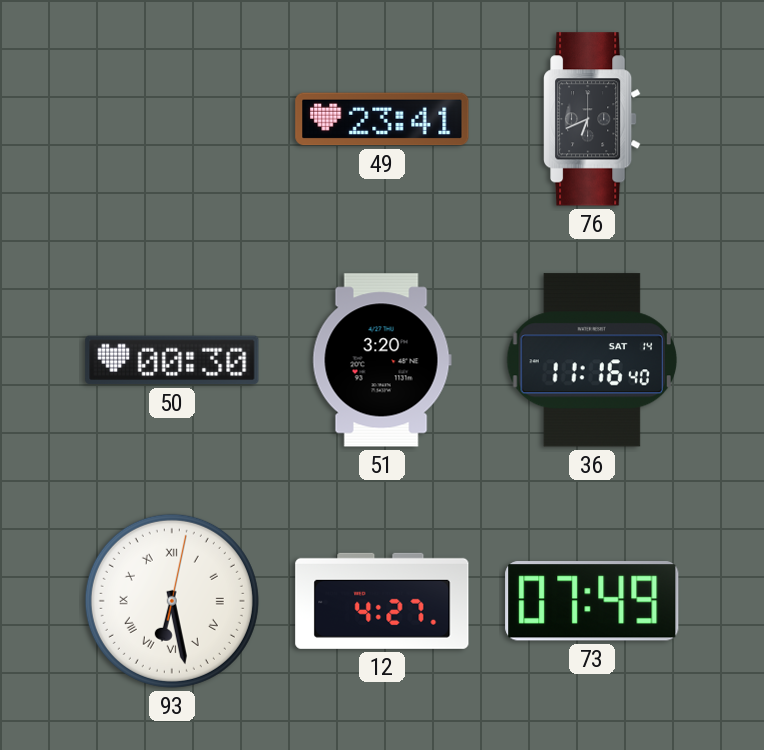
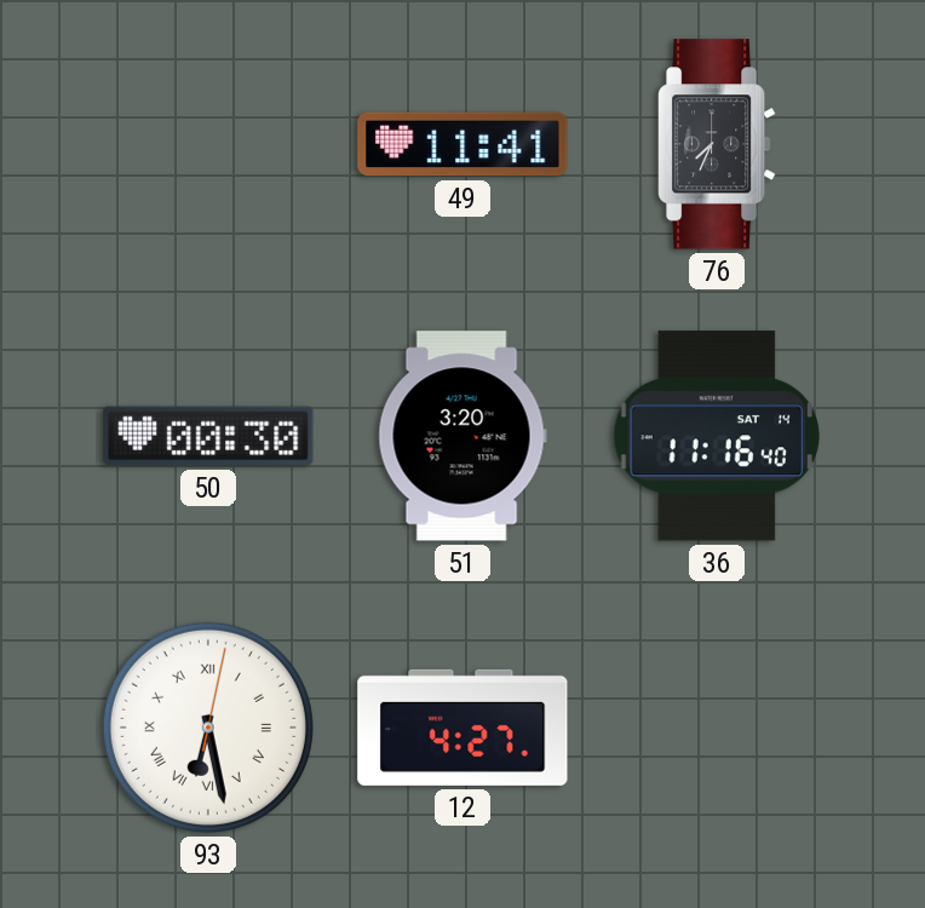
49: 23:41 -> 11:41 (462, 144)
76: 6:41 -> 7:34 (717, 144)
73: 07:49 -> none (592, 601)
